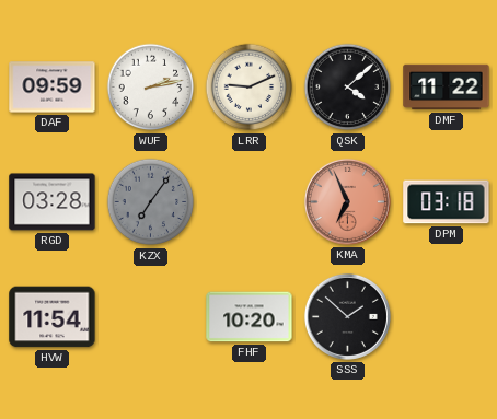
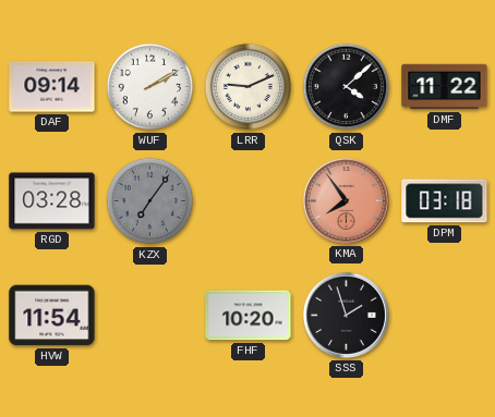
DAF: 09:59 -> 09:14 (52, 87)
WUF: 2:13 -> 2:10 (150, 87)
KMA: 6:56 -> 7:54 (346, 200)
SSS: 1:52 -> 1:57 (346, 315)
